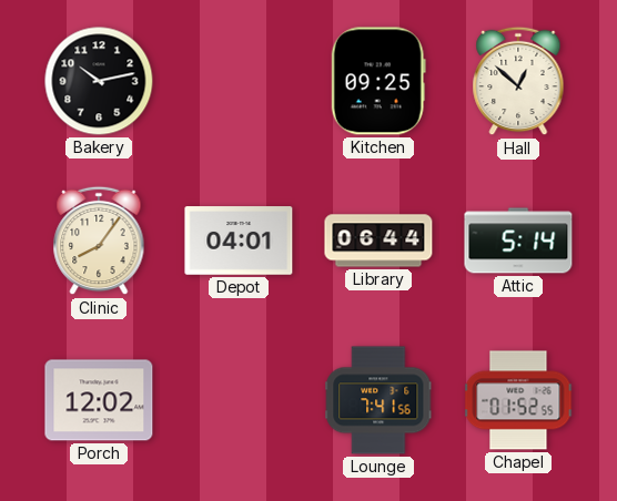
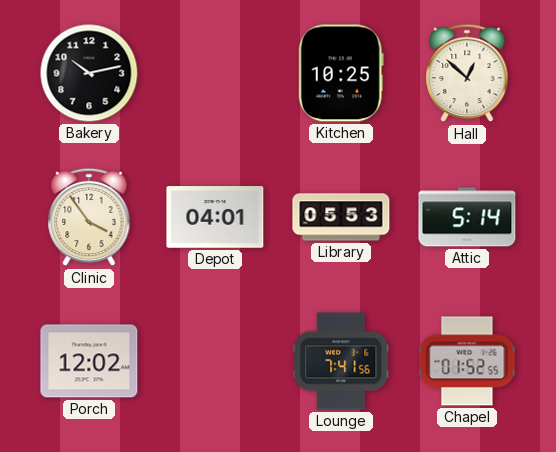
Kitchen: 09:25 -> 10:25 (341, 73)
Clinic: 8:06 -> 3:54 (89, 217)
Library: 06:44 -> 05:53 (341, 217)
